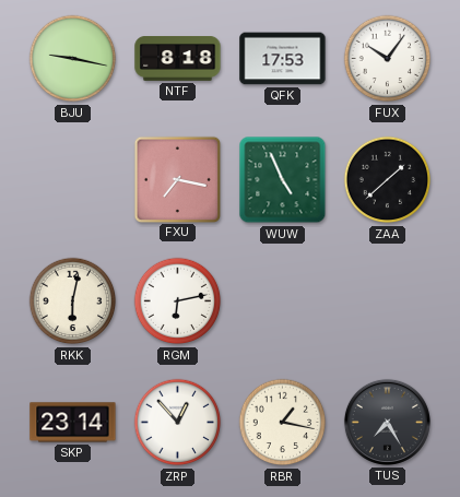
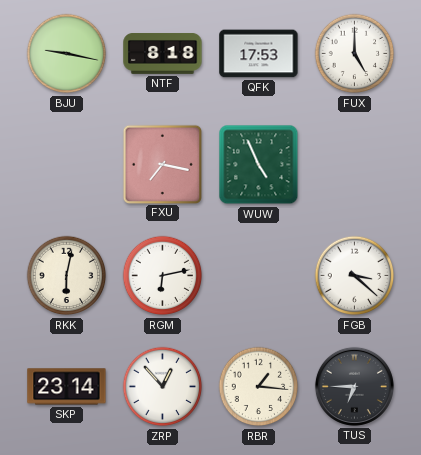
FUX: 10:06 -> 5:00 (355, 54)
ZAA: 1:38 -> none (388, 180)
FGB: none -> 3:22 (355, 276)
RBR: 1:17 -> 1:16 (259, 387)
TUS: 7:25 -> 6:45 (354, 386)
